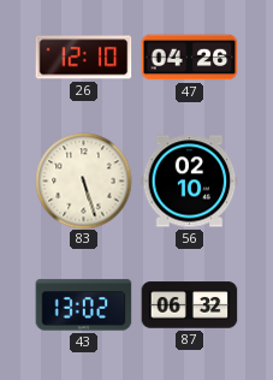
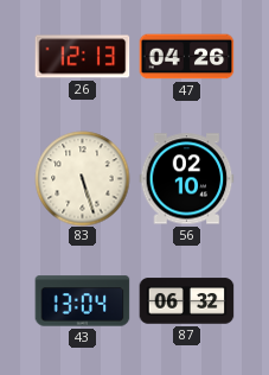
26: 12:10 -> 12:13 (82, 57)
43: 13:02 -> 13:04 (82, 301)
